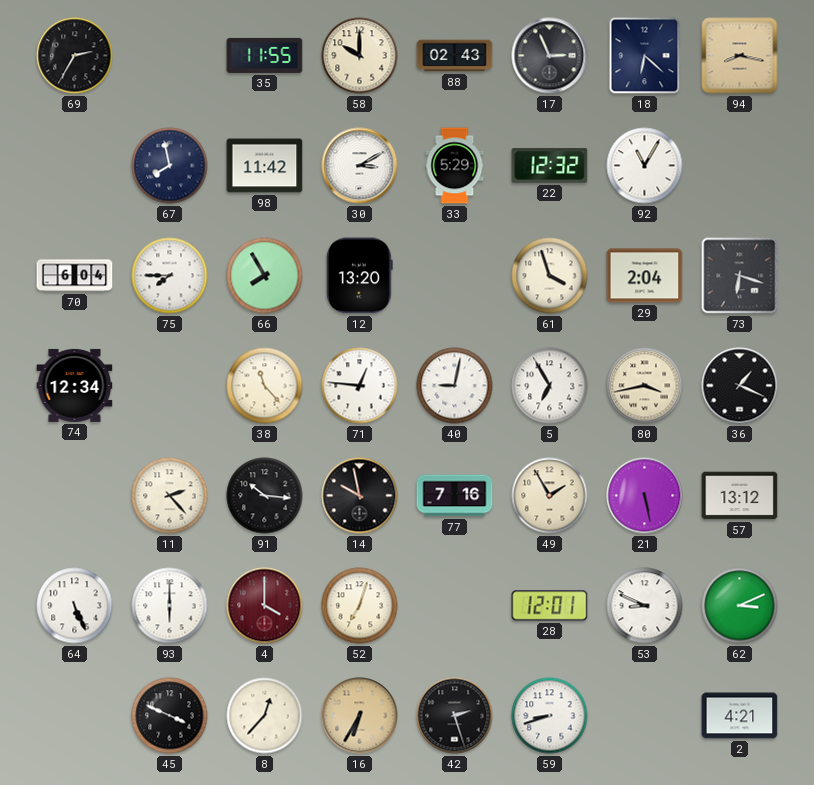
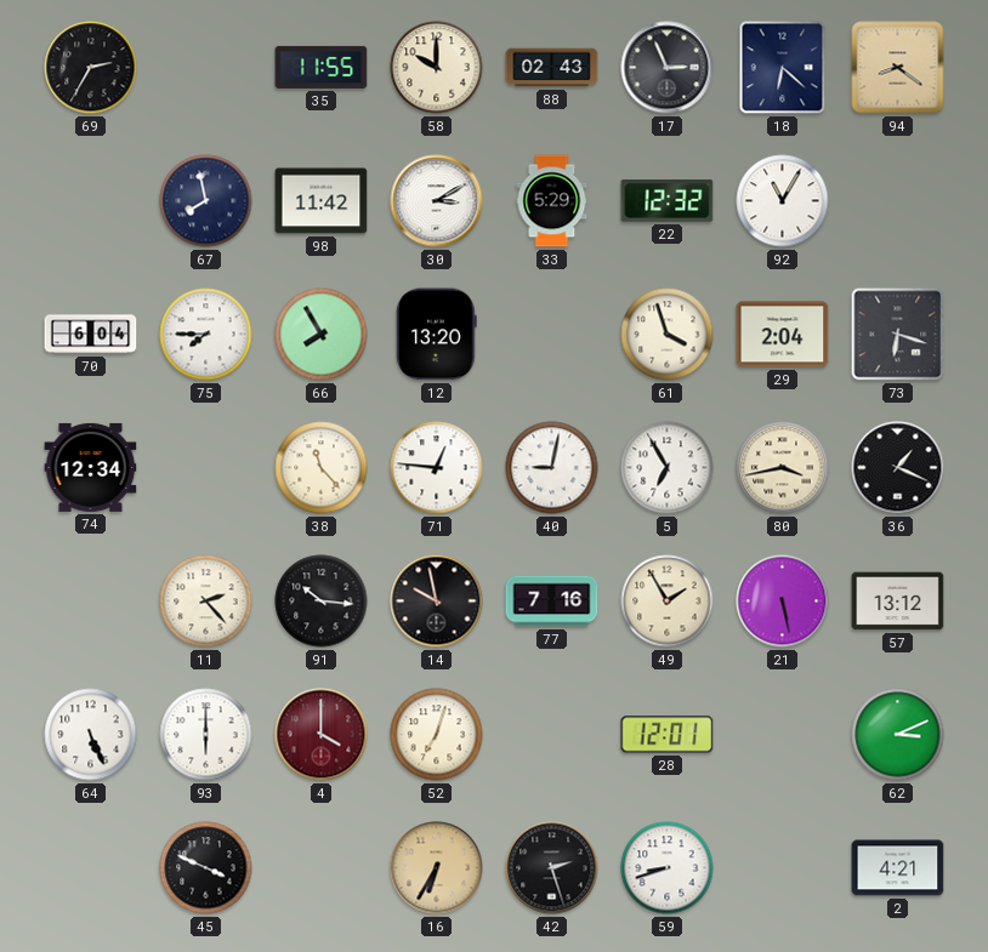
94: 8:17 -> 8:21 (898, 68)
53: 8:49 -> none (645, 606)
8: 12:37 -> none (265, 716)
